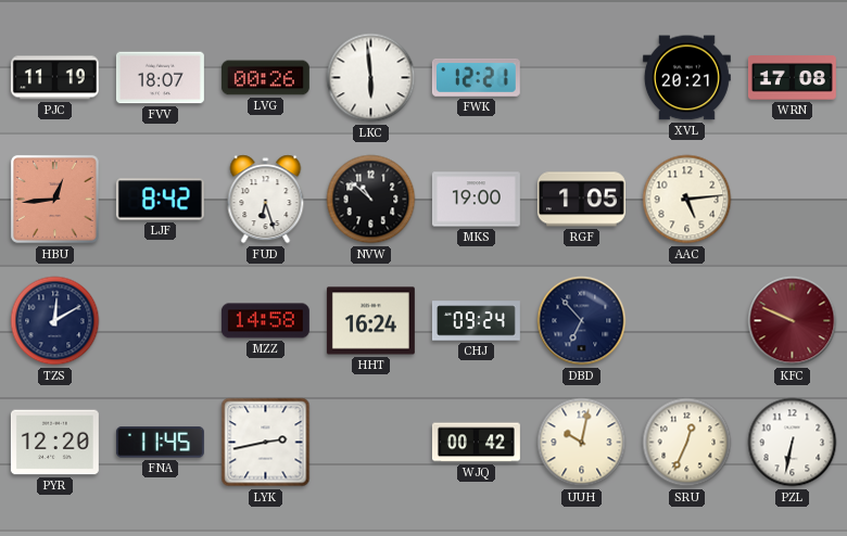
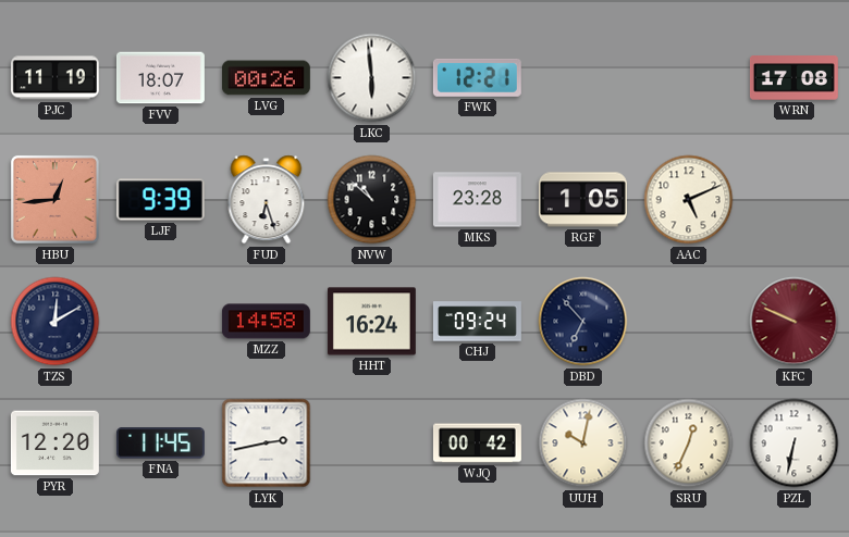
XVL: 20:21 -> none (686, 78)
LJF: 8:42 -> 9:39 (160, 200)
MKS: 19:00 -> 23:28 (477, 200)
AAC: 5:14 -> 5:11 (689, 200)
